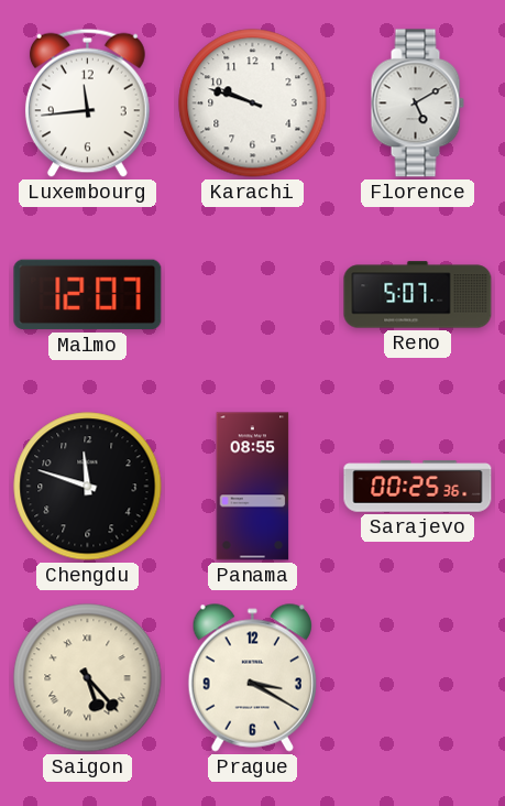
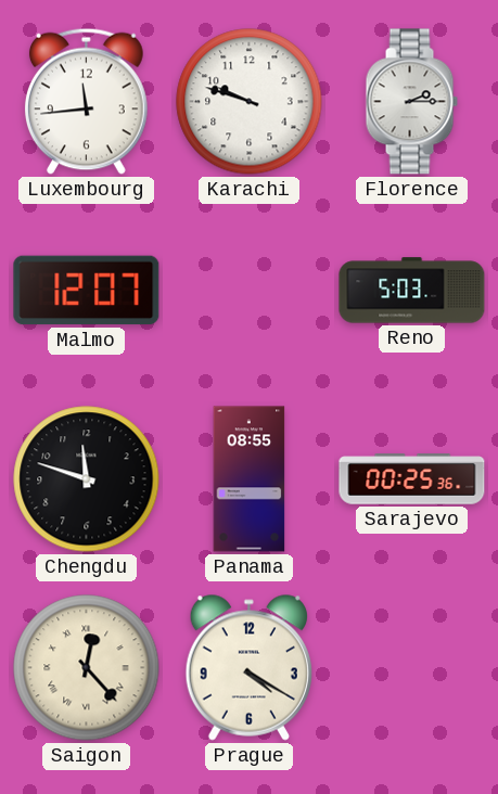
Florence: 5:10 -> 2:15 (411, 102)
Reno: 5:07 -> 5:03 (412, 291)
Saigon: 5:23 -> 12:23 (87, 668)
Prague: 3:20 -> 4:20 (248, 667)
